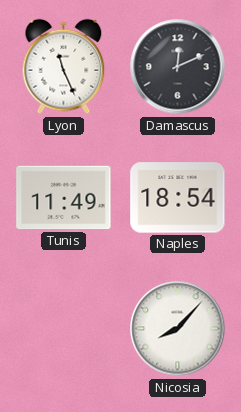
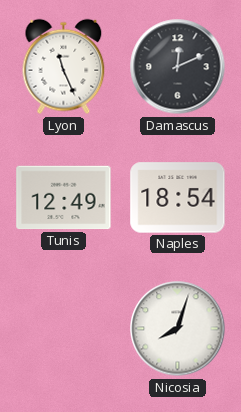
Tunis: 11:49 -> 12:49 (64, 198)
Nicosia: 8:07 -> 8:03 (178, 329)
